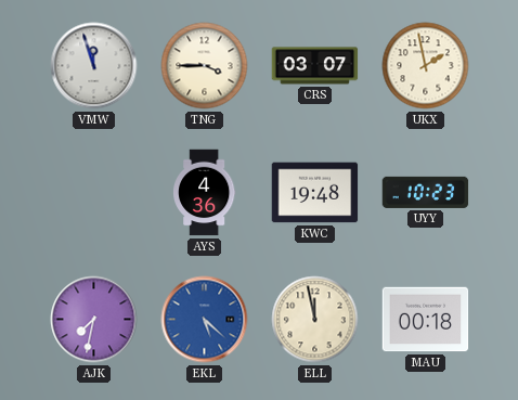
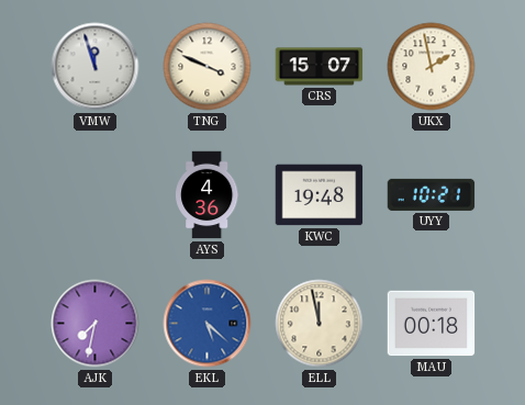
TNG: 3:45 -> 3:49 (208, 67)
CRS: 03:07 -> 15:07 (320, 67)
UYY: 10:23 -> 10:21 (432, 194)
